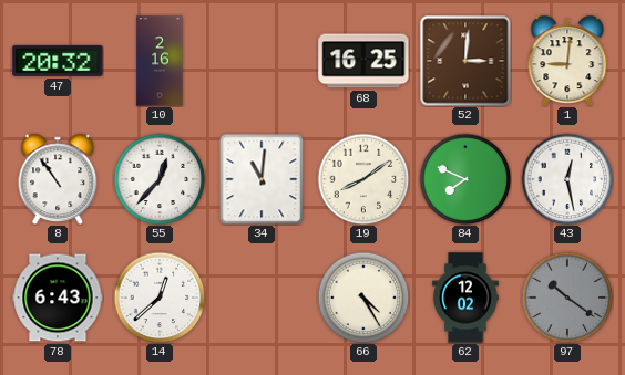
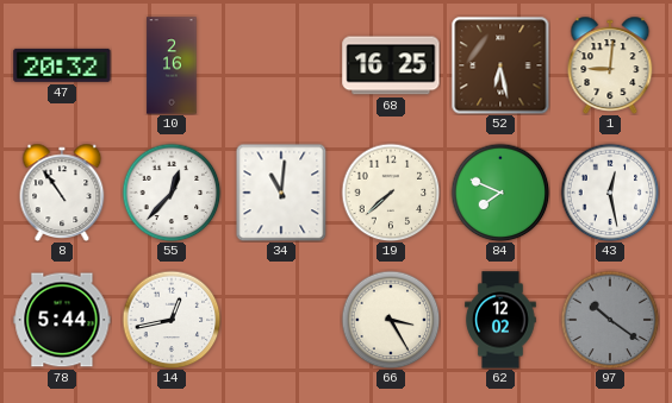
52: 3:01 -> 6:28 (500, 65)
19: 8:09 -> 7:38 (391, 193)
78: 6:43 -> 5:44 (62, 320)
14: 12:38 -> 12:43 (172, 320)
66: 4:25 -> 3:25 (391, 320)
